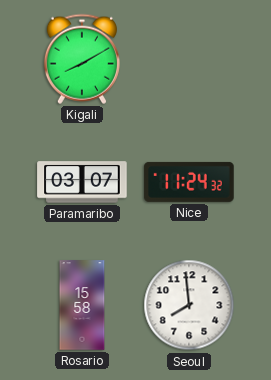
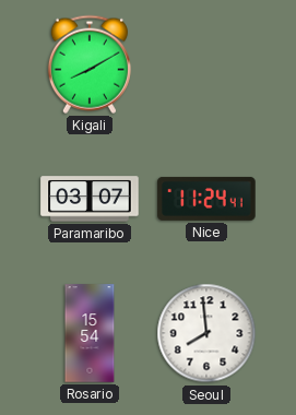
Nice: 11:24:32 -> 11:24:41 (206, 199)
Rosario: 15:58 -> 15:54 (90, 333)
